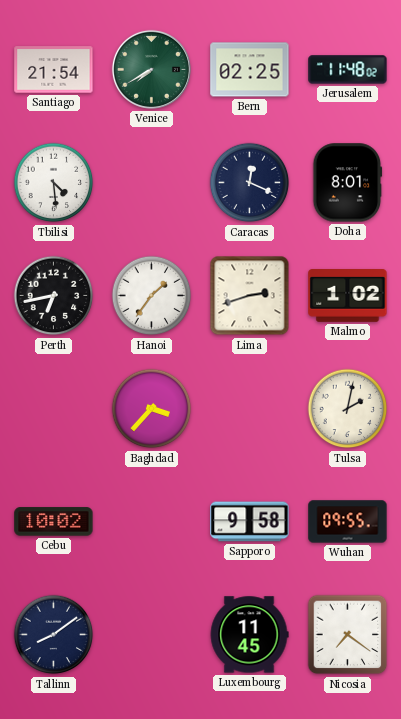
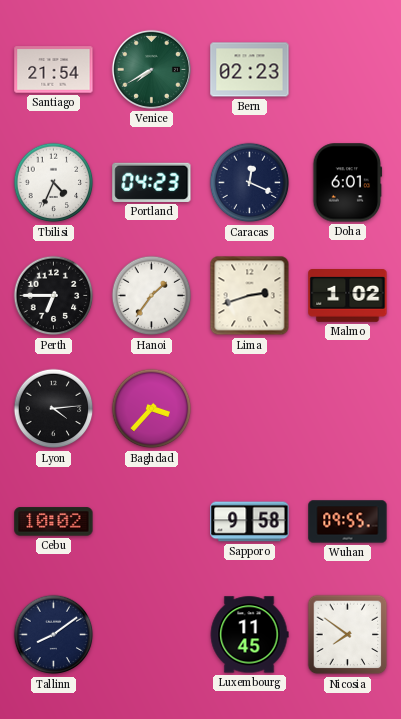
Bern: 02:25 -> 02:23 (250, 70)
Jerusalem: 11:48 -> none (348, 70)
Tbilisi: 4:29 -> 4:34 (54, 183)
Portland: none -> 04:23 (152, 182)
Doha: 8:01 -> 6:01 (348, 183)
Perth: 6:43 -> 6:45 (54, 296)
Lyon: none -> 4:14 (54, 409)
Tulsa: 2:02 -> none (348, 409)
Nicosia: 7:21 -> 7:51 (348, 635)
